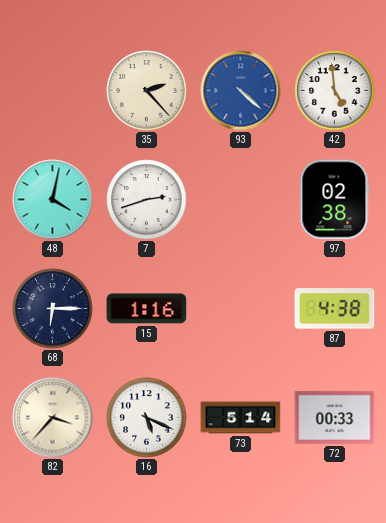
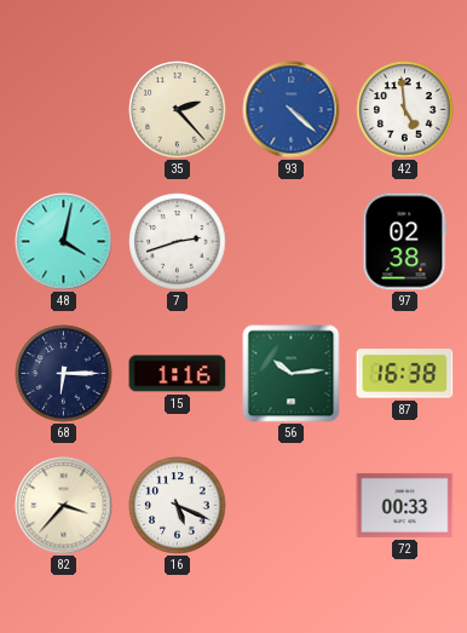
56: none -> 10:14 (292, 374)
87: 4:38 -> 16:38 (405, 374)
73: 5:14 -> none (241, 418)
